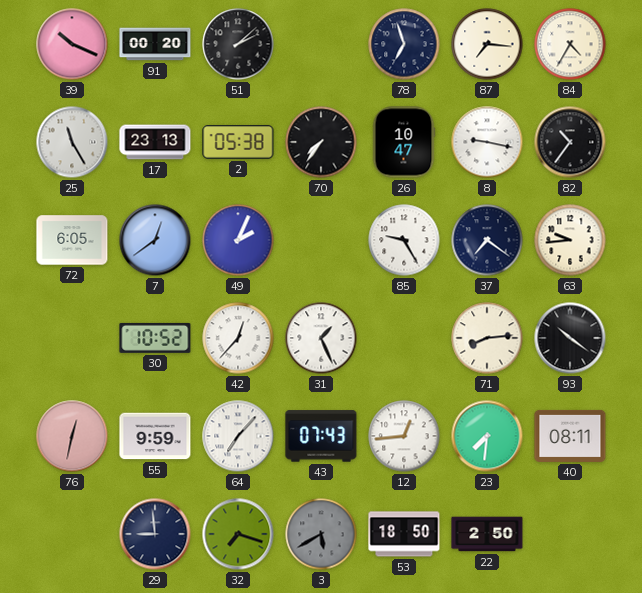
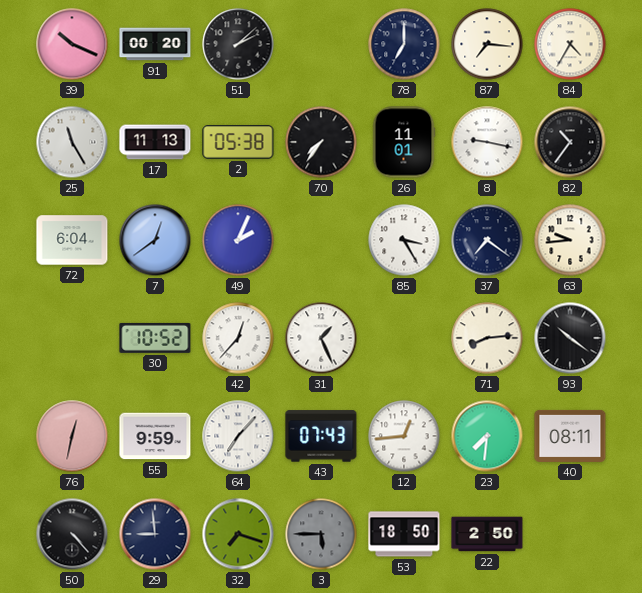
78: 6:57 -> 7:00 (404, 44)
17: 23:13 -> 11:13 (155, 142)
26: 10:47 -> 11:01 (404, 142)
72: 6:05 -> 6:04 (72, 240)
85: 9:25 -> 3:25 (404, 240)
50: none -> 4:23 (72, 534)
3: 5:40 -> 5:45 (321, 534)
